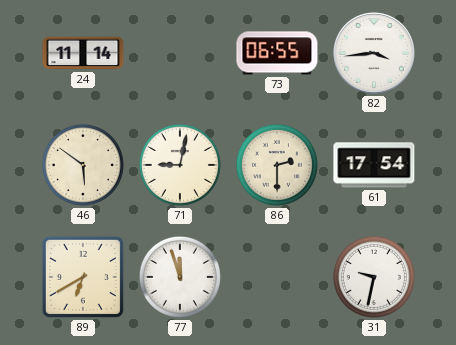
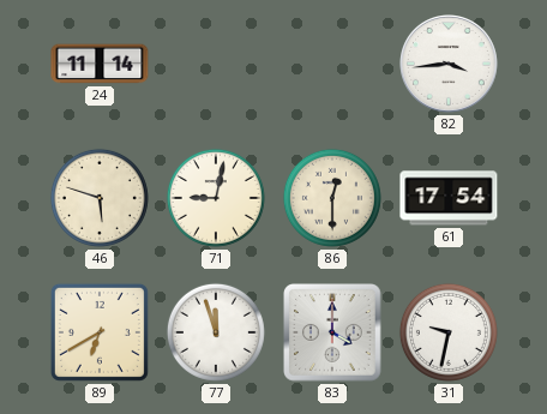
73: 06:55 -> none (277, 53)
46: 5:51 -> 5:48 (100, 198)
86: 2:30 -> 12:30 (332, 198)
83: none -> 4:00 (332, 332)
